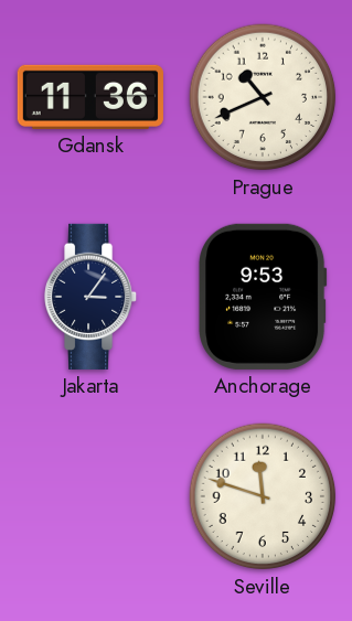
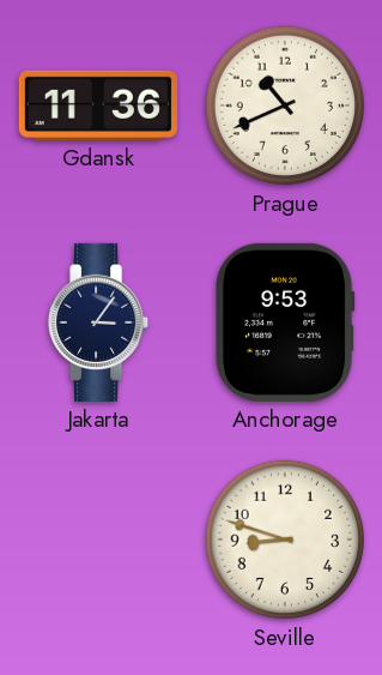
Seville: 11:48 -> 8:48 (285, 540)
